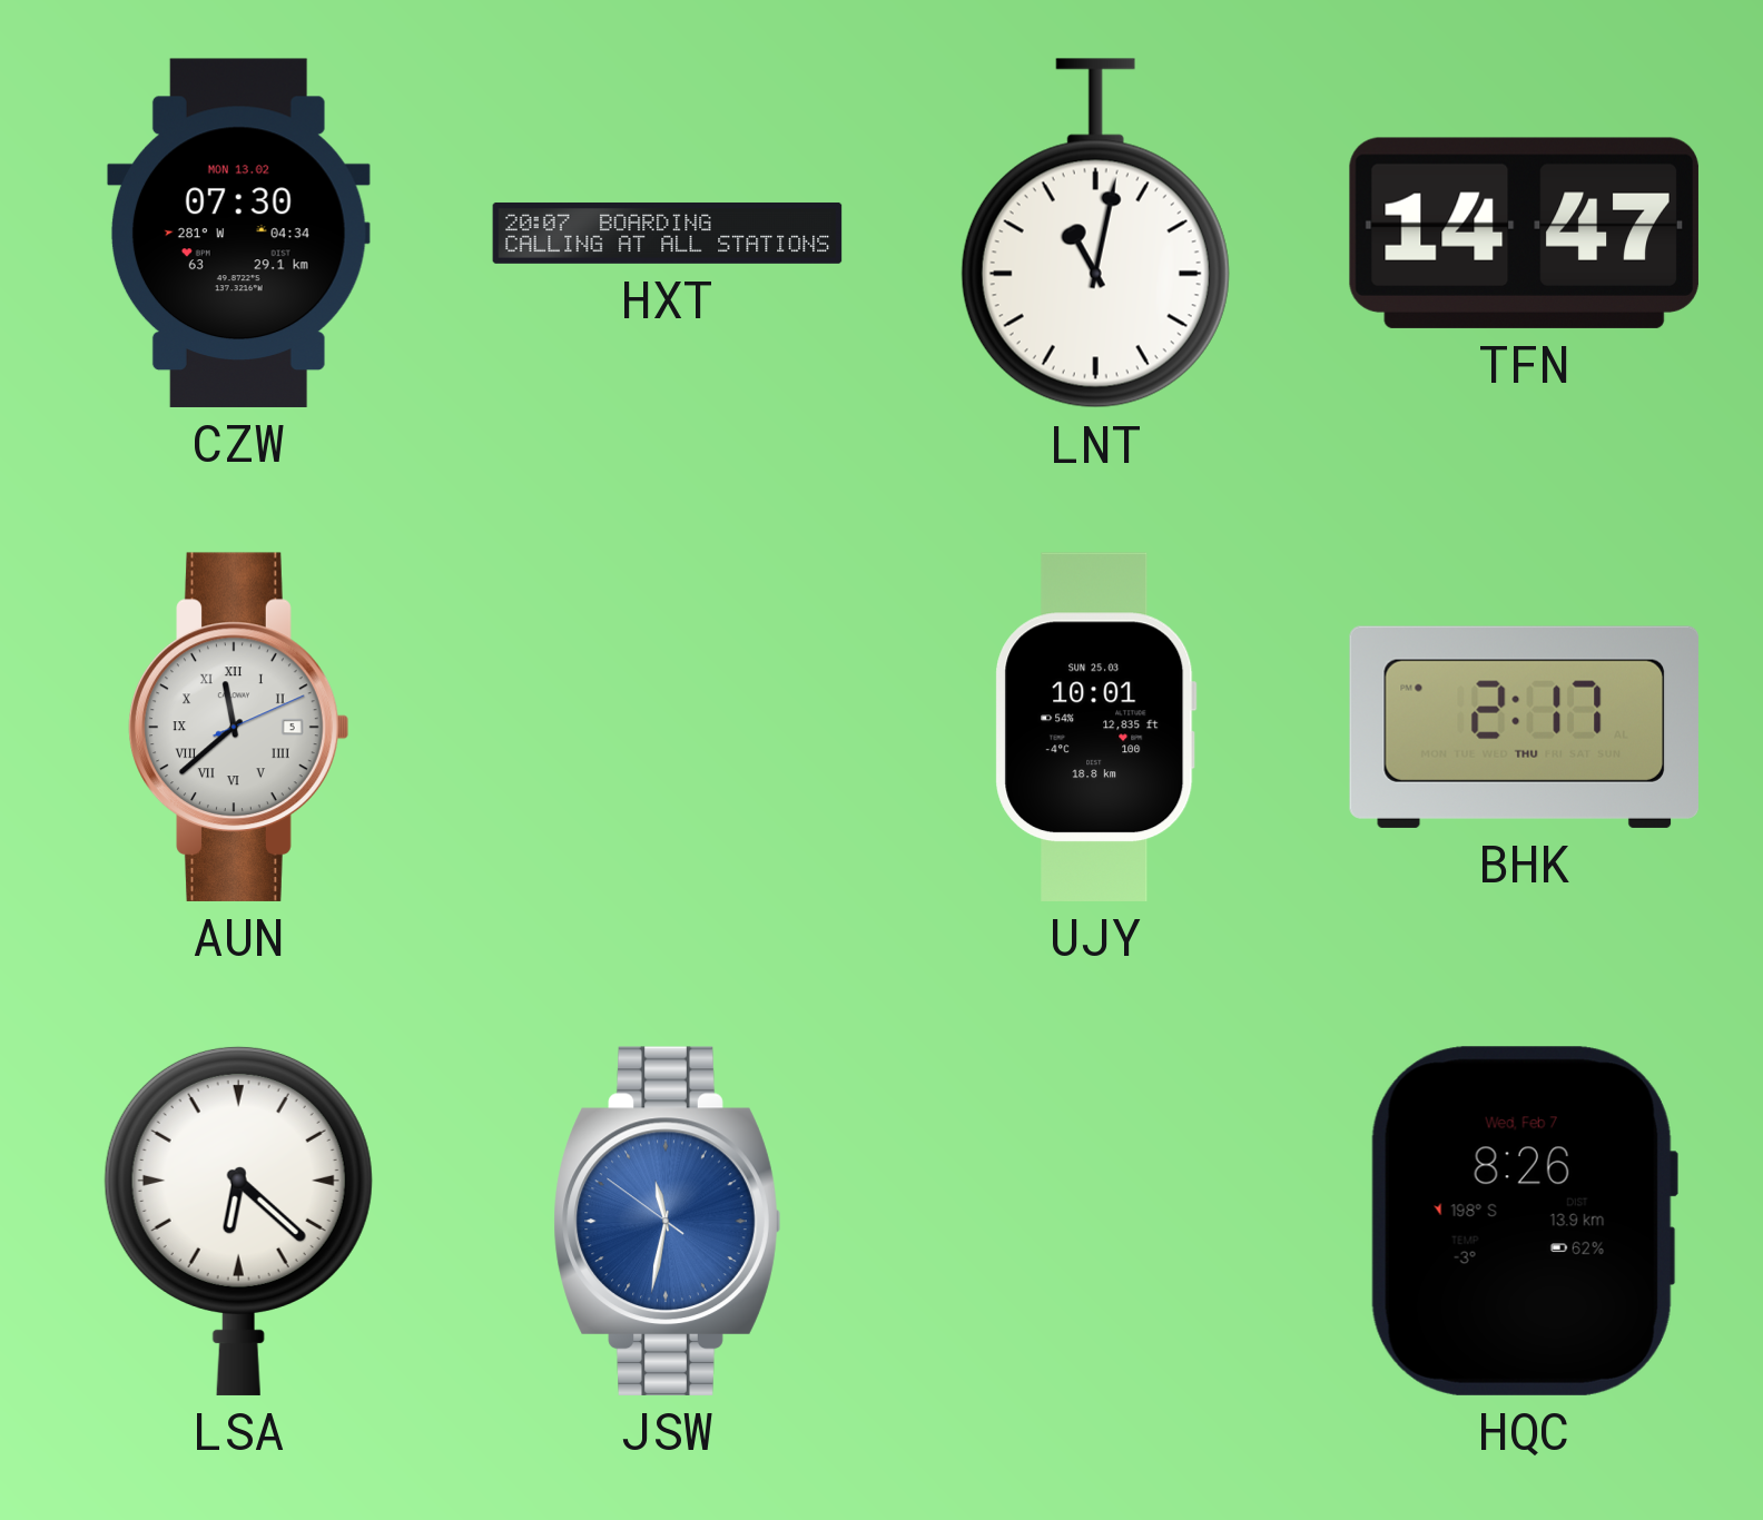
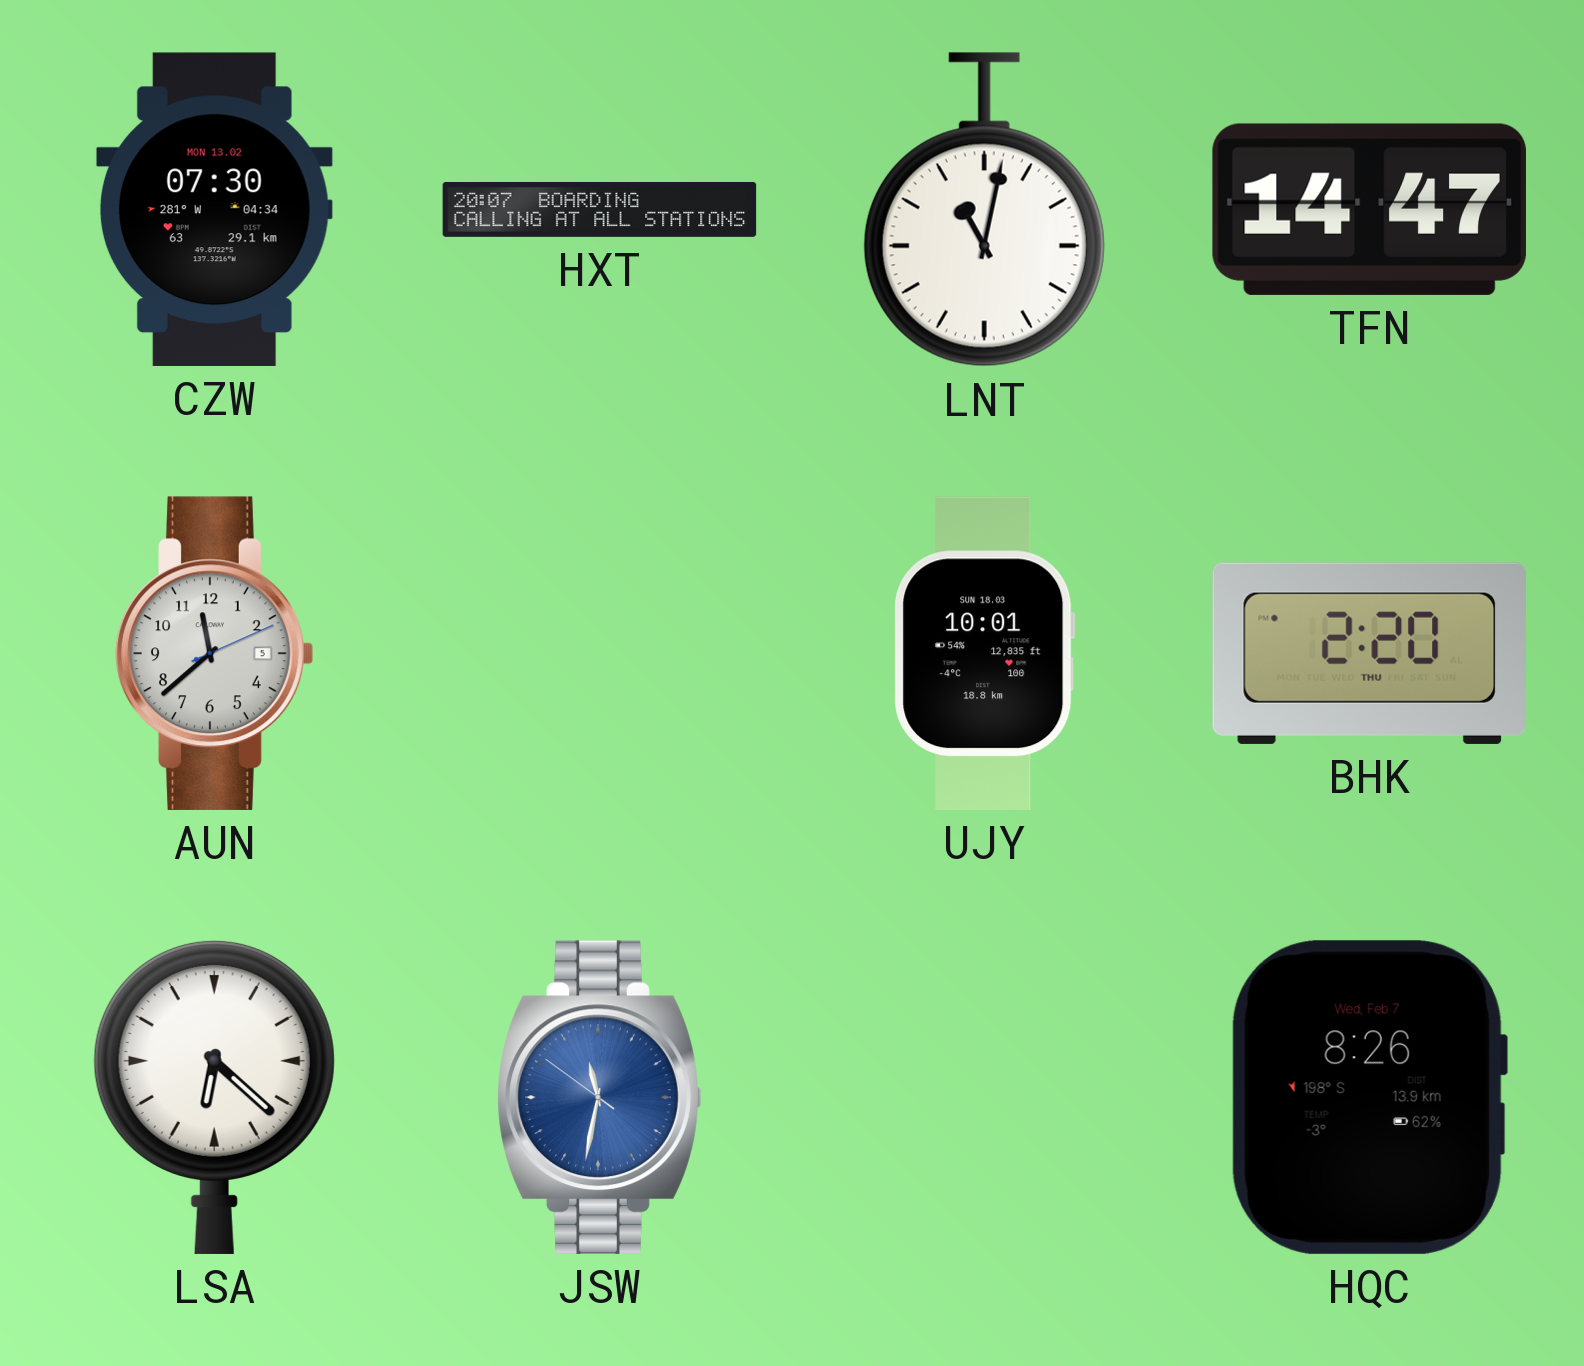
AUN numerals: Roman -> Arabic (215, 653)
UJY date: SUN 25.03 -> SUN 18.03 (985, 653)
BHK: 2:17 -> 2:20 (1369, 653)
